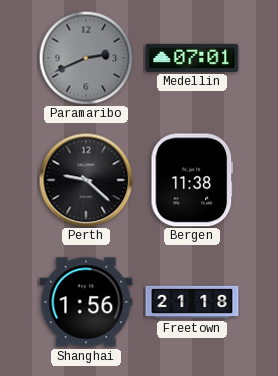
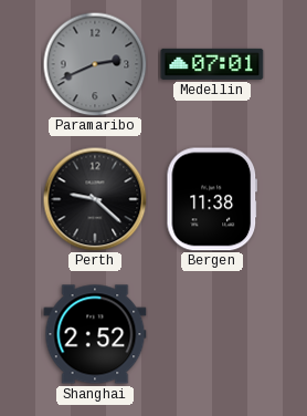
Shanghai: 1:56 -> 2:52 (95, 334)
Freetown: 21:18 -> none (192, 302)
